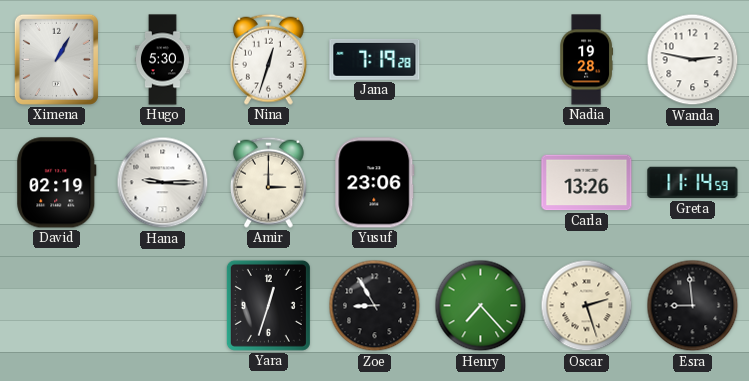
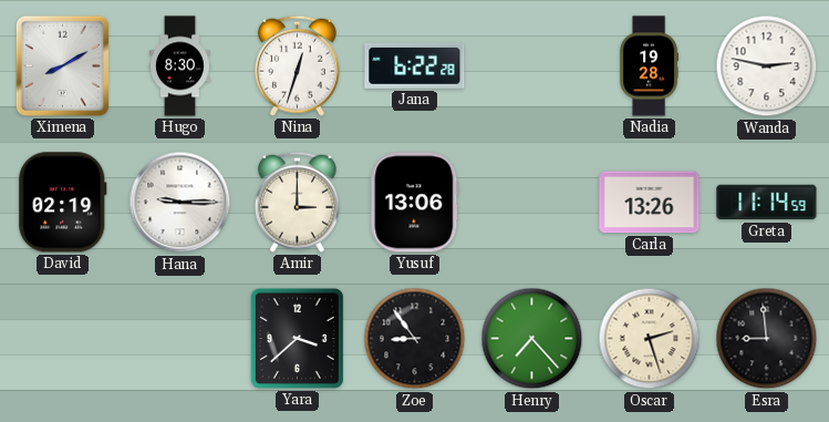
Ximena: 1:05 -> 8:10 (62, 65)
Hugo: 5:30 -> 8:30 (179, 66)
Jana: 7:19 -> 6:22 (415, 65)
Yusuf: 23:06 -> 13:06 (415, 203)
Yara: 12:33 -> 3:38 (297, 338)
Zoe: 8:55 -> 8:54 (415, 339)
